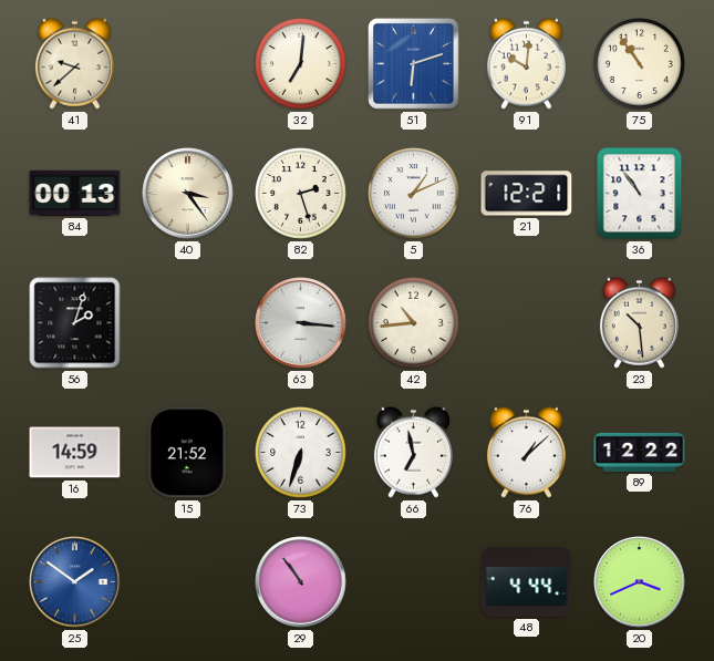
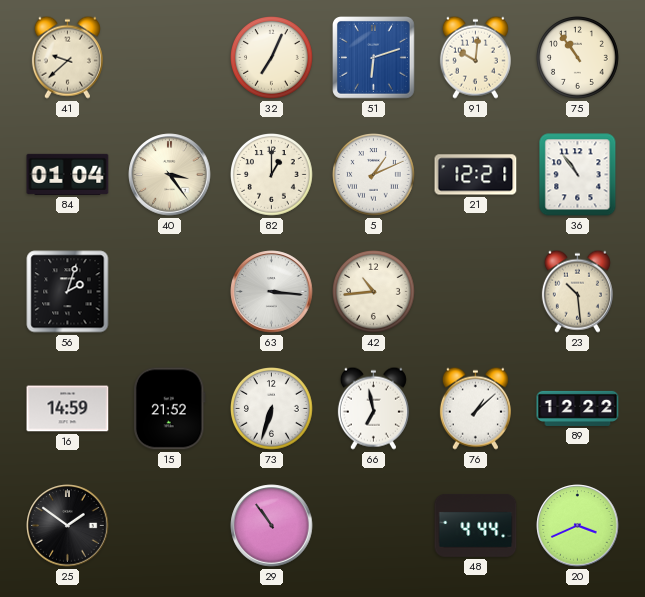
32: 7:01 -> 7:04 (272, 58)
84: 00:13 -> 01:04 (68, 174)
82: 2:27 -> 1:00 (272, 175)
25 dial: blue -> black (68, 526)
